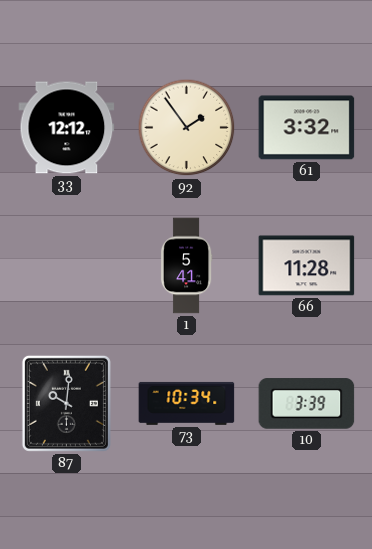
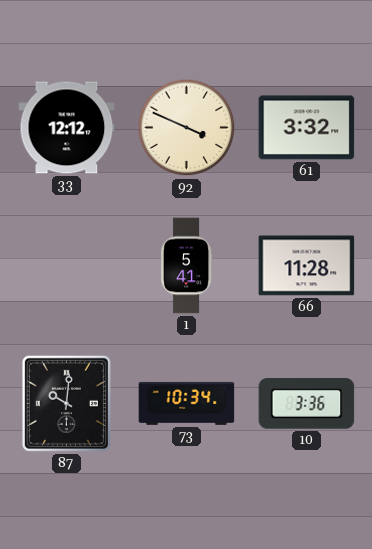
92: 1:54 -> 3:49 (187, 128)
10: 3:39 -> 3:36 (307, 404)
